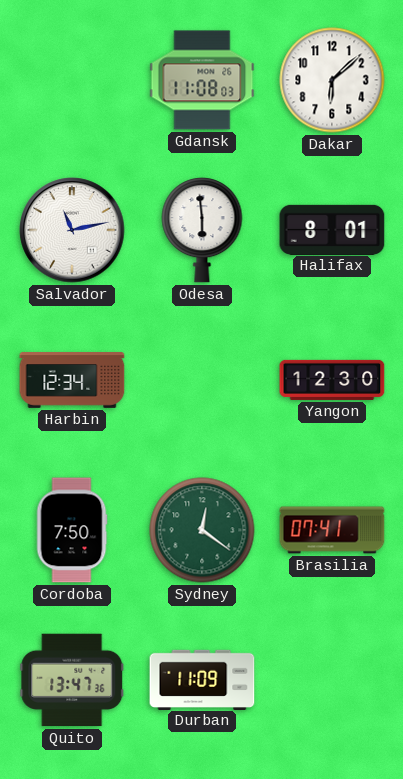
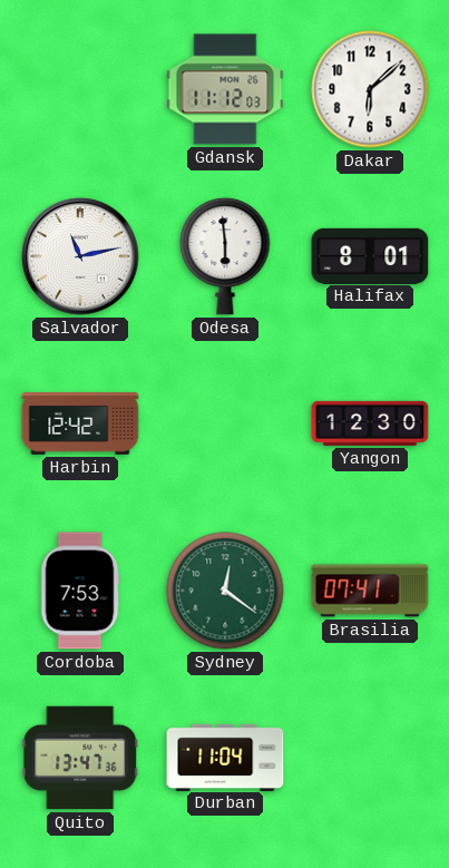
Gdansk: 11:08 -> 11:12 (225, 89)
Harbin: 12:34 -> 12:42 (80, 423)
Cordoba: 7:50 -> 7:53 (80, 591)
Durban: 11:09 -> 11:04 (225, 757)
